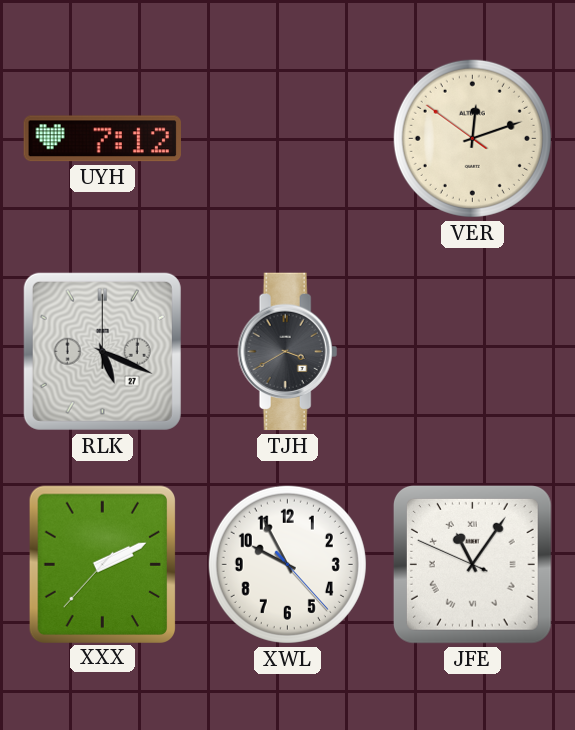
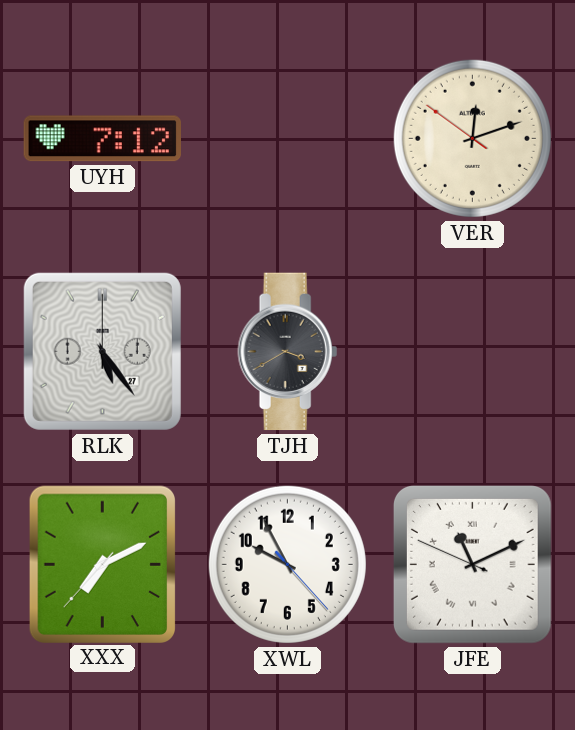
RLK: 5:19 -> 5:24 (102, 351)
XXX: 2:10 -> 7:10 (102, 564)
JFE: 11:05 -> 11:10 (472, 564)
